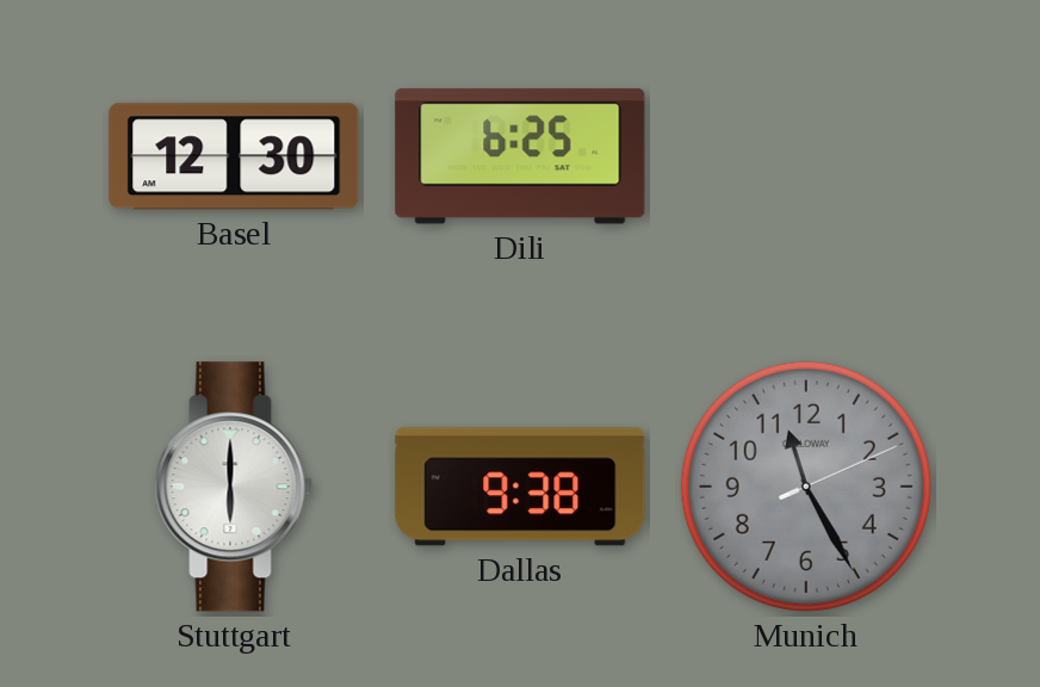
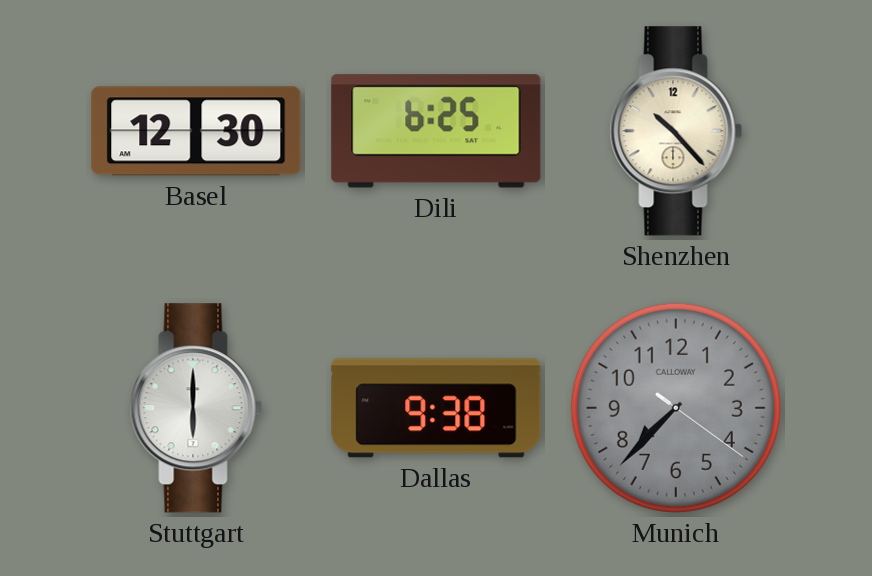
Shenzhen: none -> 10:23 (676, 131)
Munich: 11:25 -> 7:37 (676, 408)
